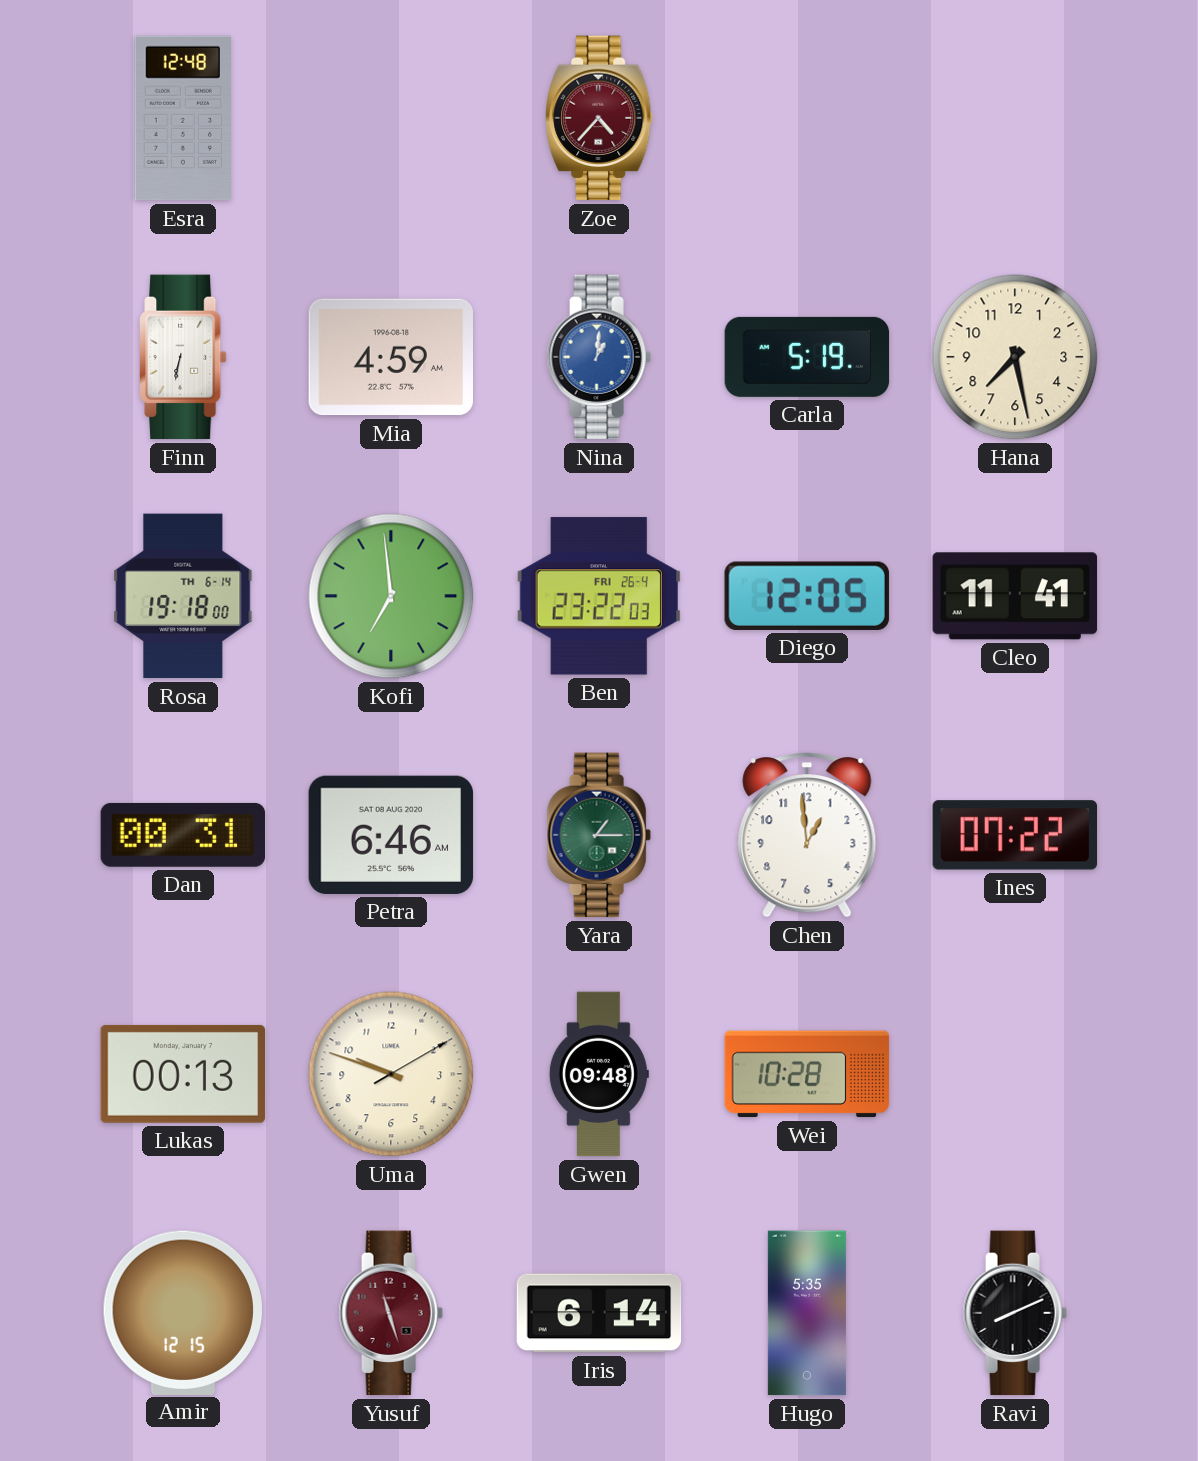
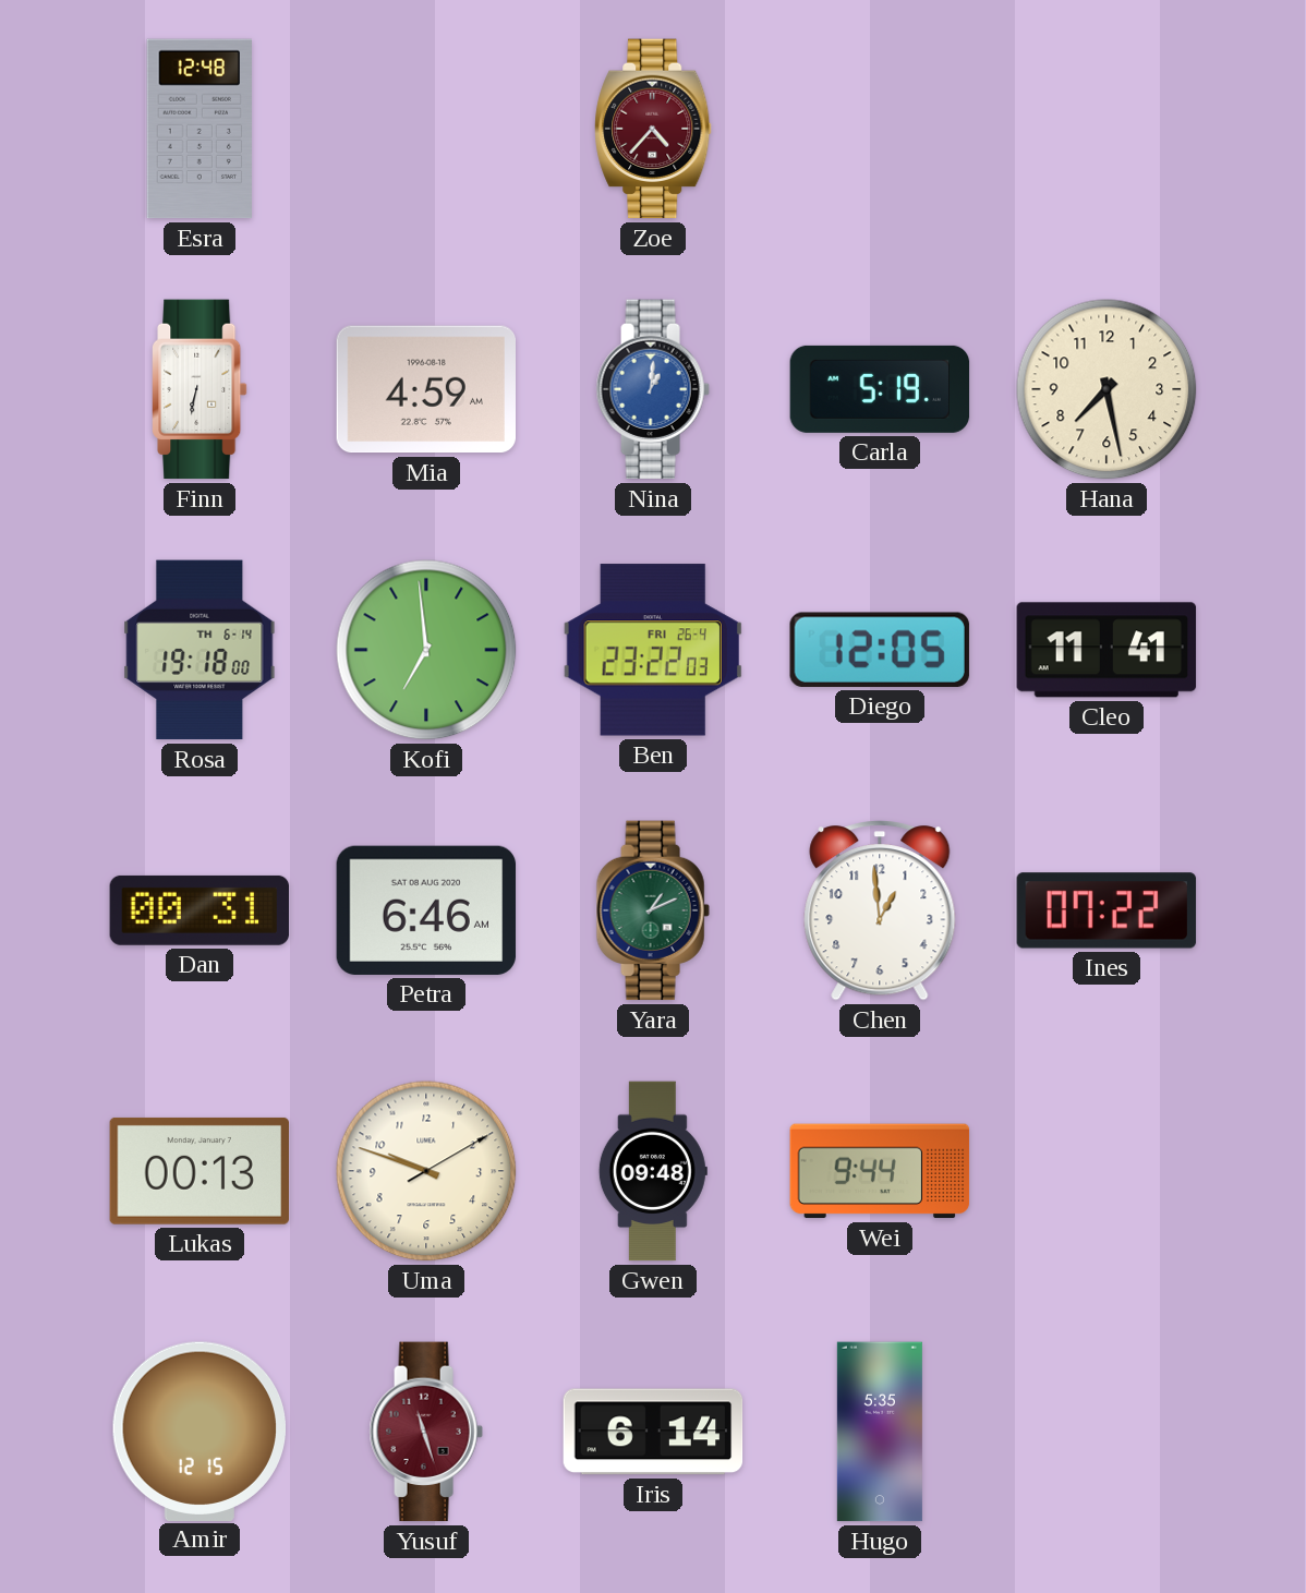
Yara: 1:15 -> 1:11 (653, 910)
Wei: 10:28 -> 9:44 (880, 1171)
Ravi: 8:11 -> none (1015, 1313)
